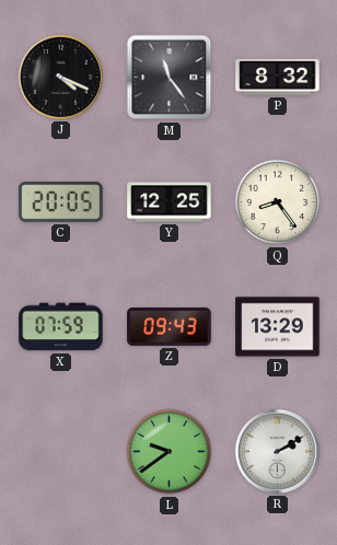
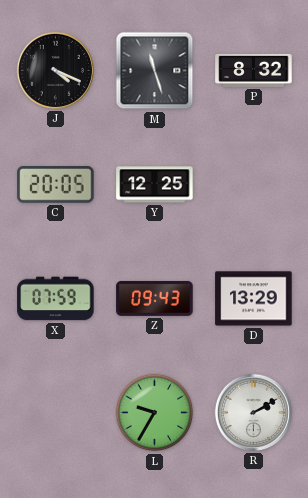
M: 11:24 -> 11:27 (155, 71)
Q: 8:24 -> none (278, 202)
L: 9:39 -> 9:35 (155, 413)
